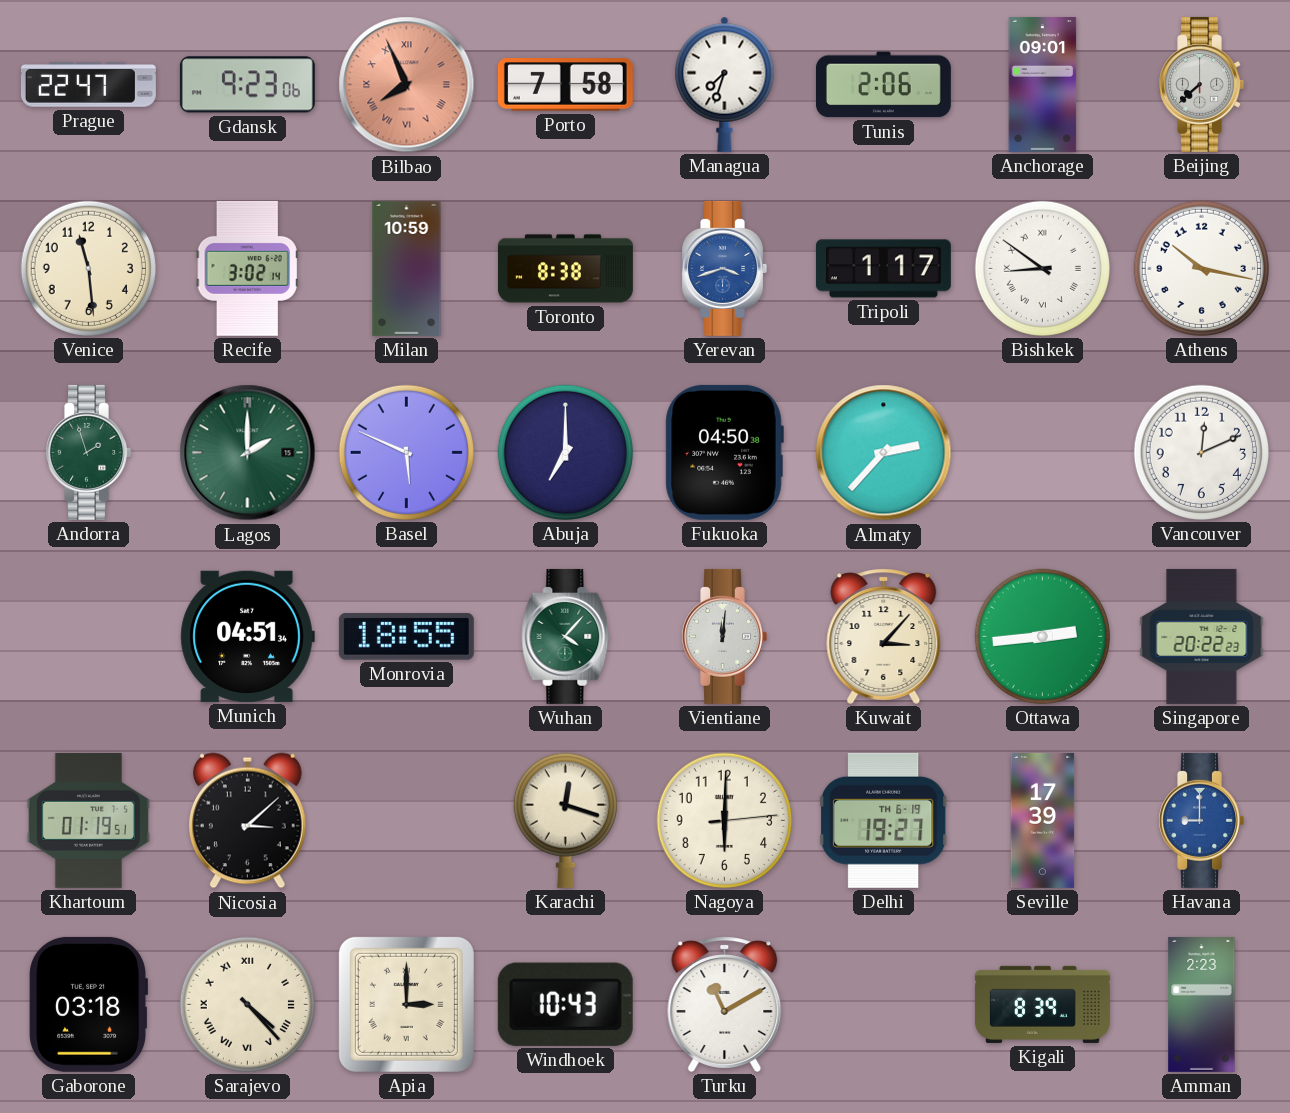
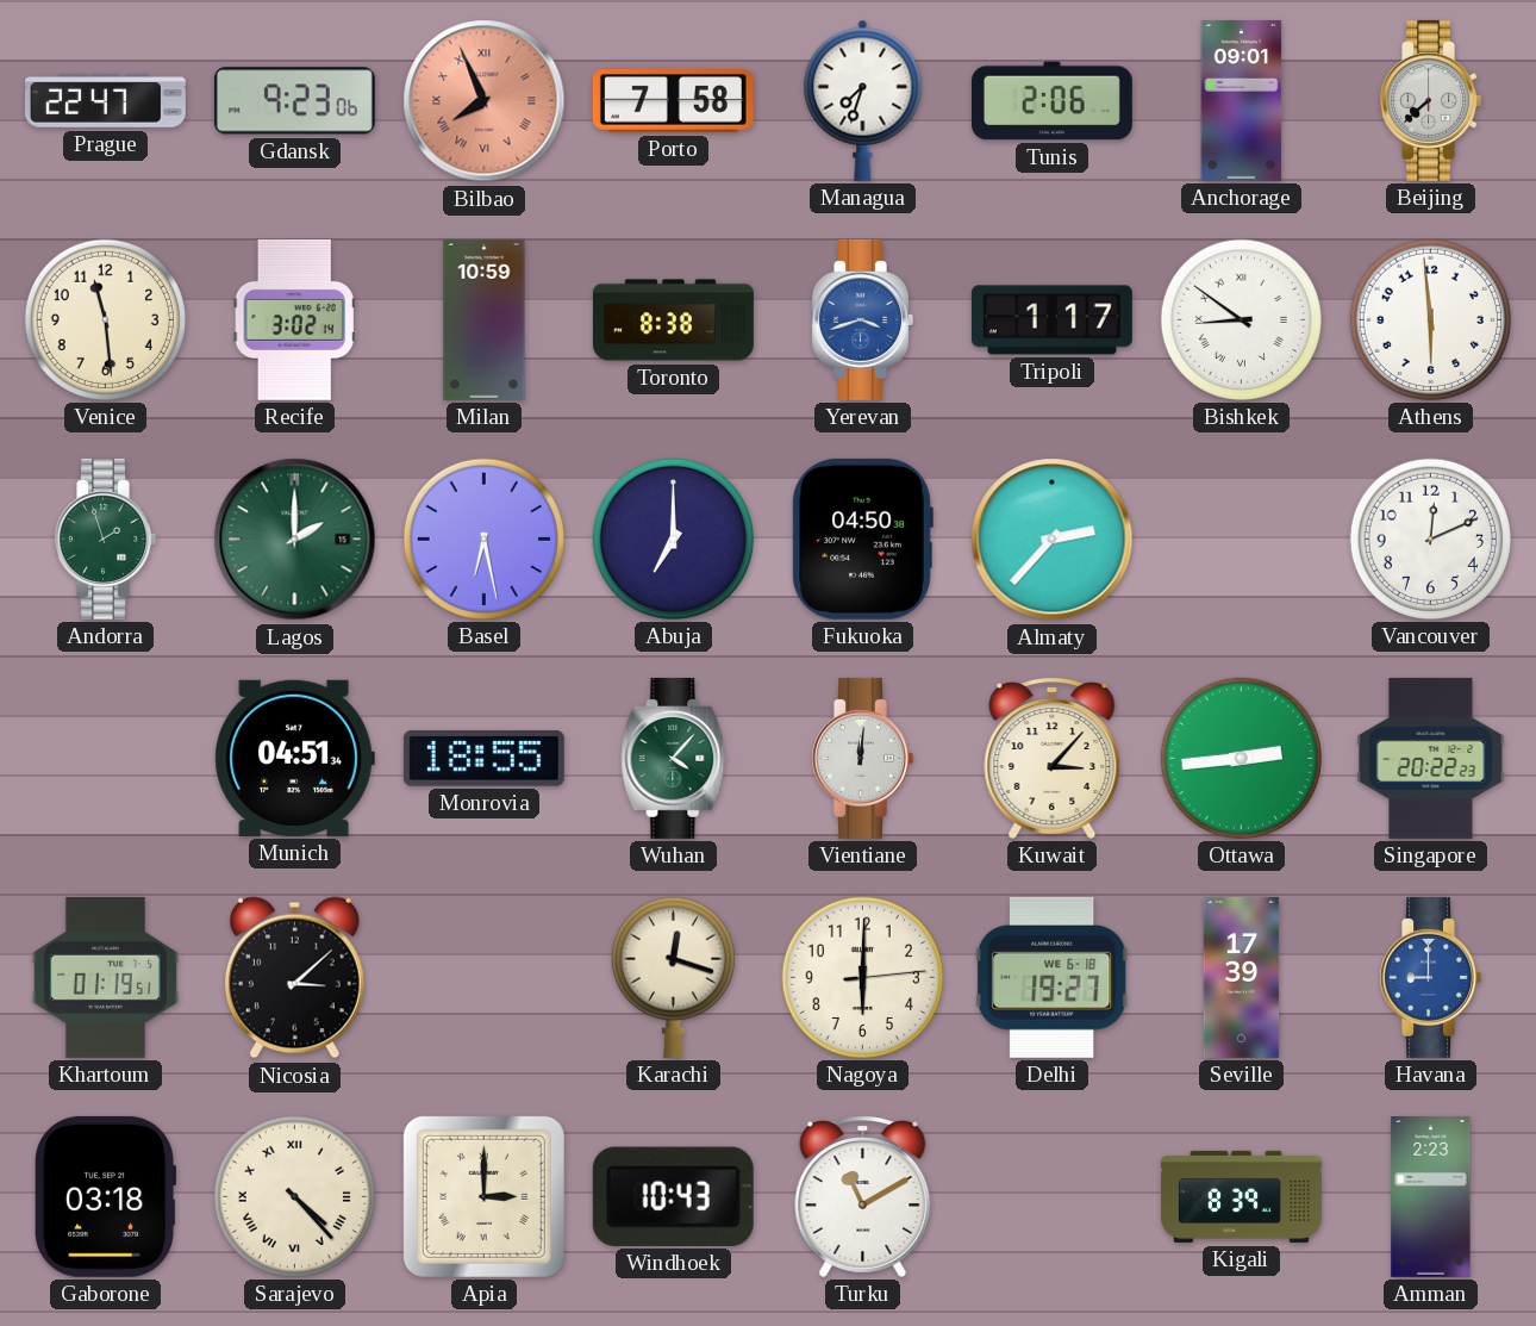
Athens: 10:17 -> 5:59 (1430, 319)
Basel: 5:49 -> 6:28 (483, 539)
Delhi date: TH 6-19 -> WE 6-18 (1053, 977)
